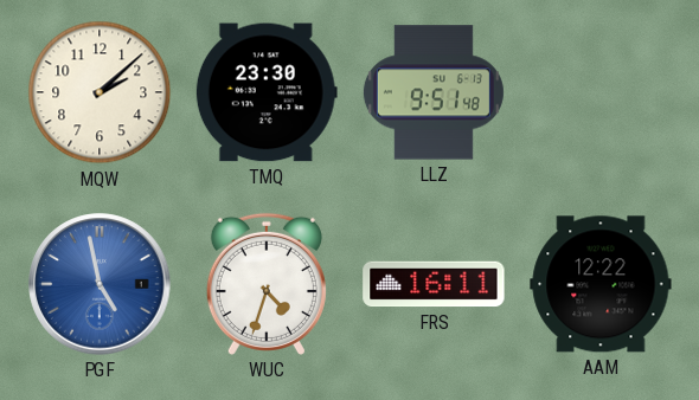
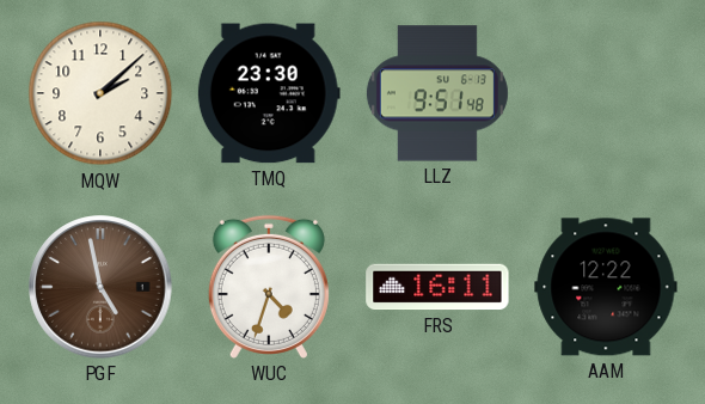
PGF dial: blue -> brown (100, 287)
